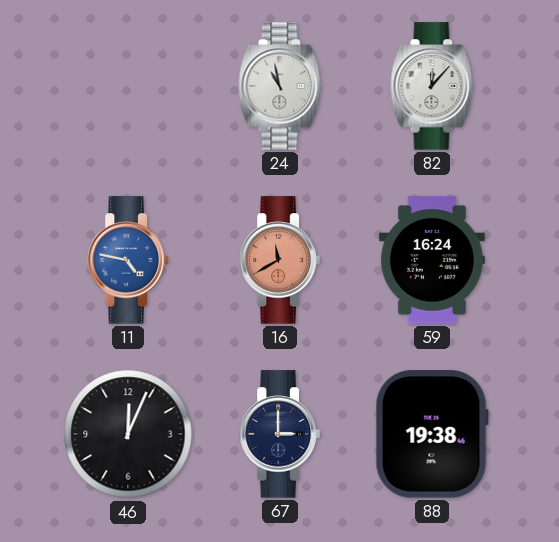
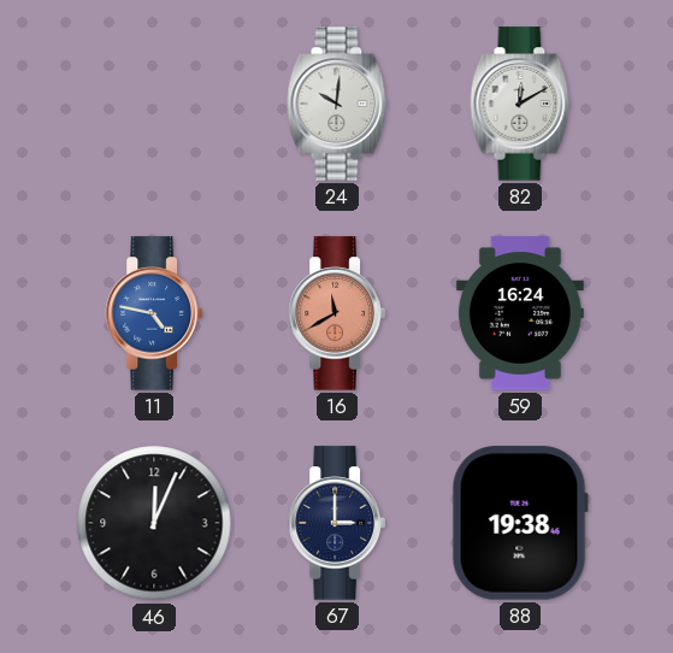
24: 10:58 -> 10:01 (337, 104)
82: 12:07 -> 12:10 (520, 104)
